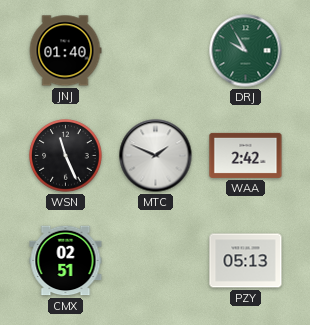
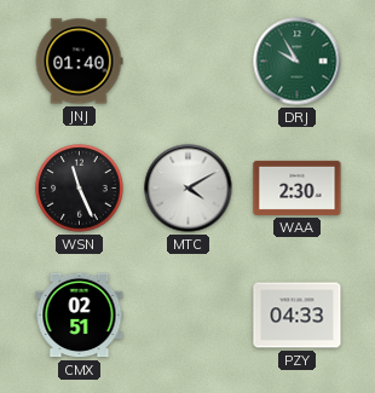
MTC: 1:49 -> 4:10 (189, 189)
WAA: 2:42 -> 2:30 (298, 187)
PZY: 05:13 -> 04:33 (298, 316)
